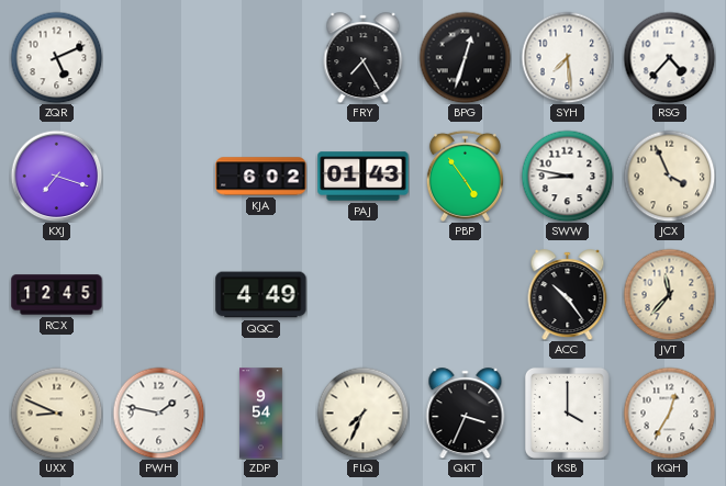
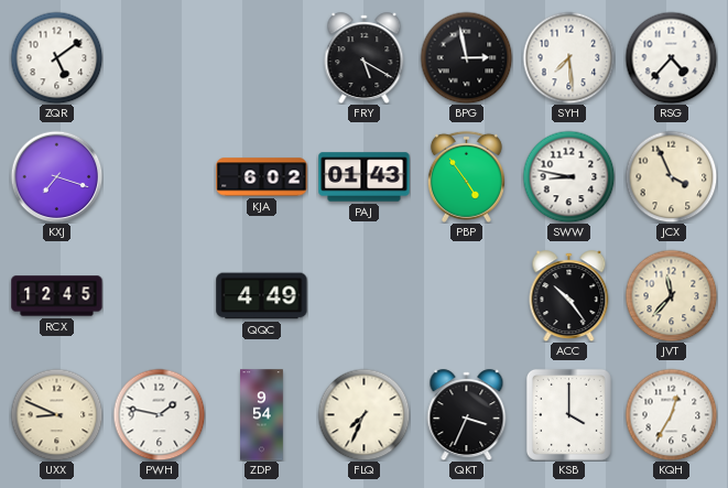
ZQR: 5:11 -> 5:09 (56, 57)
FRY: 7:25 -> 5:20 (365, 58)
BPG: 12:33 -> 2:58 (466, 57)
